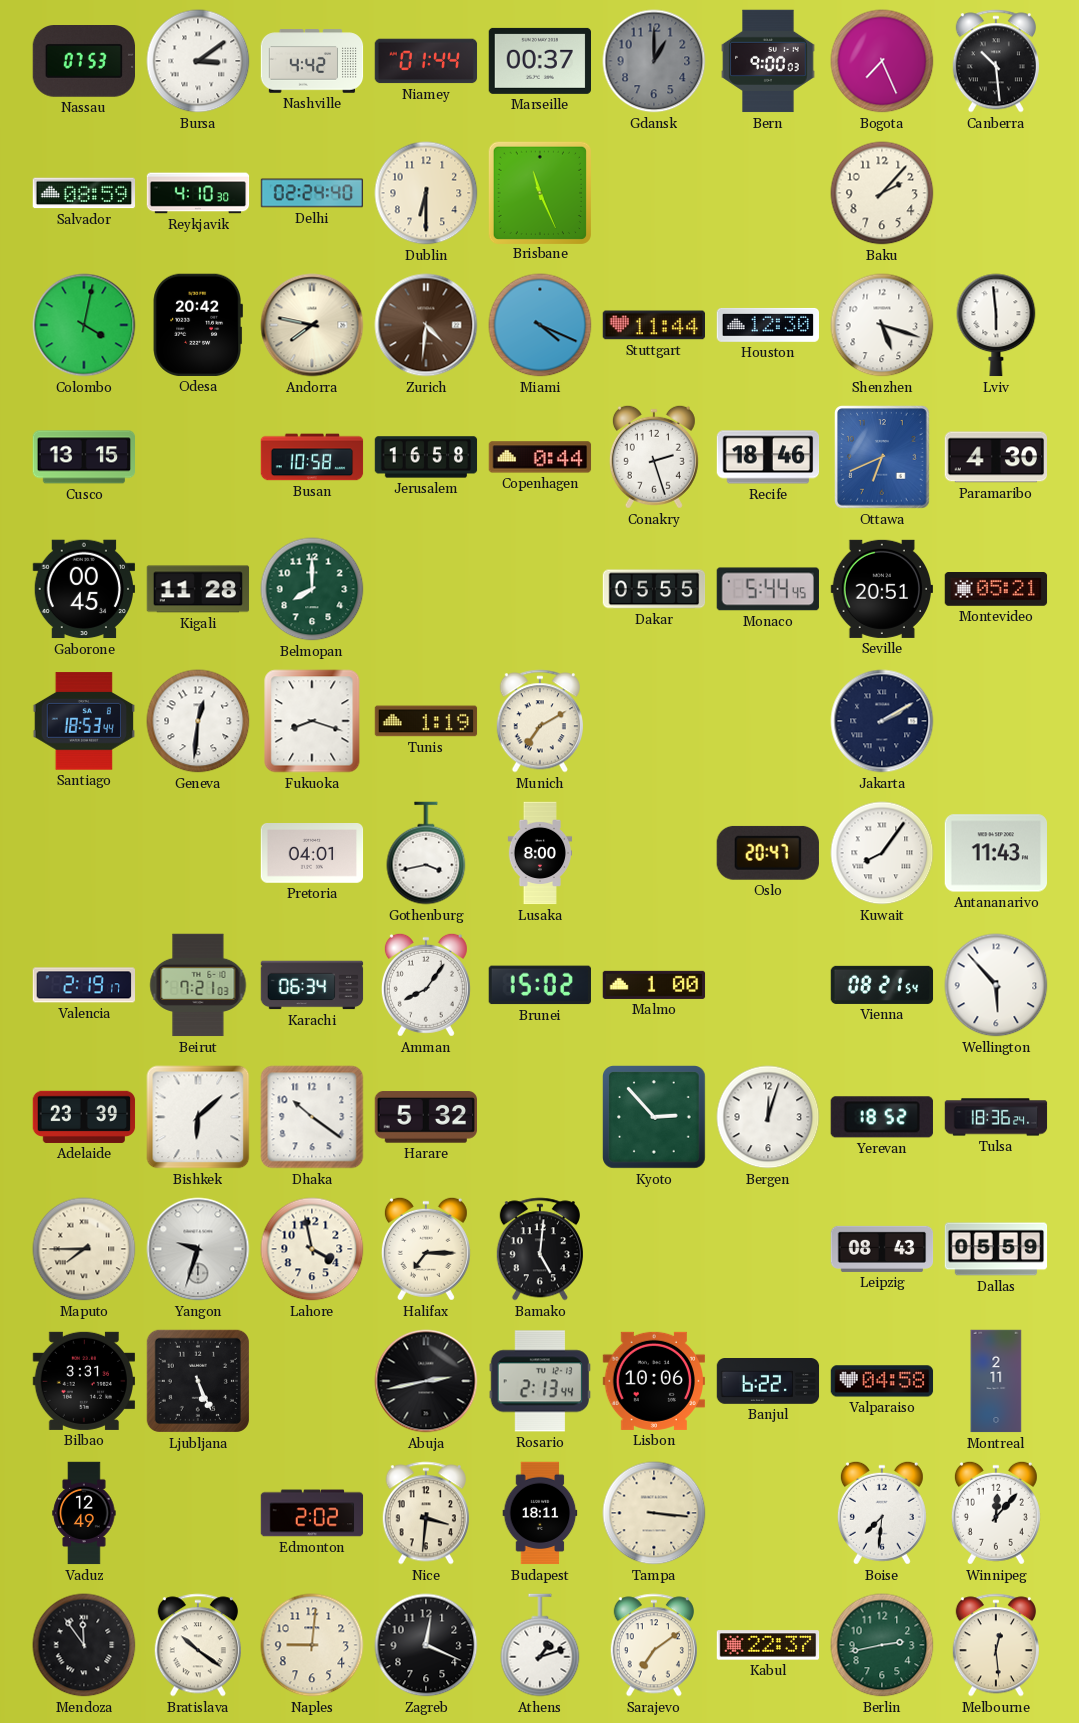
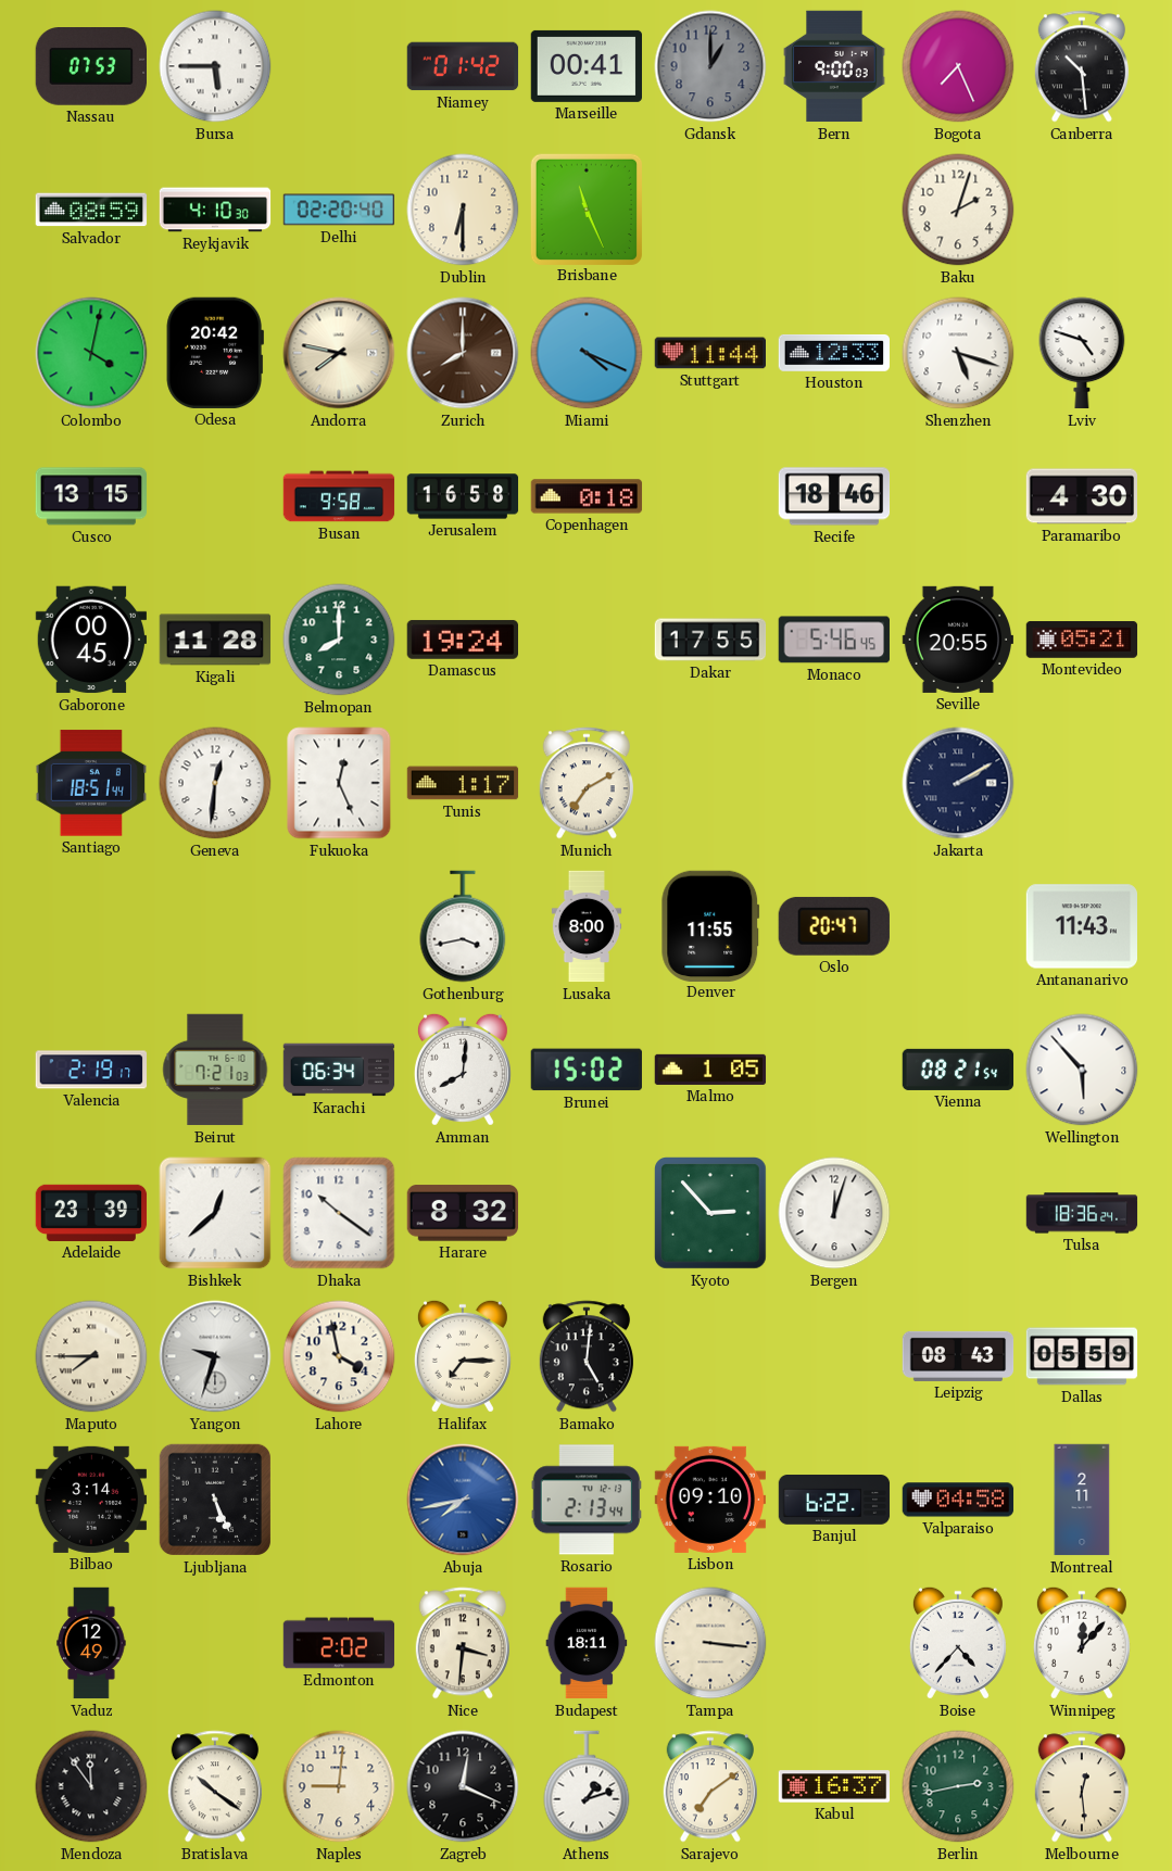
Bursa: 3:09 -> 5:45 (215, 66)
Nashville: 4:42 -> none (312, 61)
Niamey: 01:44 -> 01:42 (463, 66)
Marseille: 00:37 -> 00:41 (585, 66)
Delhi: 02:24 -> 02:20 (339, 210)
Baku: 2:07 -> 2:03 (958, 210)
Zurich: 4:31 -> 8:00 (463, 353)
Houston: 12:30 -> 12:33 (833, 353)
Lviv: 5:59 -> 4:48 (1082, 353)
Busan: 10:58 -> 9:58 (339, 496)
Copenhagen: 0:44 -> 0:18 (587, 496)
Conakry: 2:27 -> none (654, 457)
Ottawa: 6:41 -> none (882, 457)
Damascus: none -> 19:24 (462, 640)
Dakar: 05:55 -> 17:55 (710, 640)
Monaco: 5:44 -> 5:46 (834, 640)
Seville: 20:51 -> 20:55 (957, 640)
Santiago: 18:53 -> 18:51 (90, 783)
Fukuoka: 8:18 -> 12:26 (339, 783)
Tunis: 1:19 -> 1:17 (463, 783)
Pretoria: 04:01 -> none (312, 854)
Denver: none -> 11:55 (710, 925)
Kuwait: 8:06 -> none (882, 853)
Amman: 8:06 -> 8:01 (463, 1070)
Malmo: 1:00 -> 1:05 (710, 1070)
Bishkek: 6:08 -> 12:38 (215, 1213)
Harare: 5:32 -> 8:32 (462, 1213)
Yerevan: 18:52 -> none (882, 1117)
Bilbao: 3:31 -> 3:14 (90, 1500)
Abuja: 2:43 -> 7:43 (463, 1500)
Abuja dial: black -> blue (463, 1500)
Lisbon: 10:06 -> 09:10 (709, 1500)
Boise: 7:31 -> 4:37 (958, 1643)
Kabul: 22:37 -> 16:37 (834, 1786)
